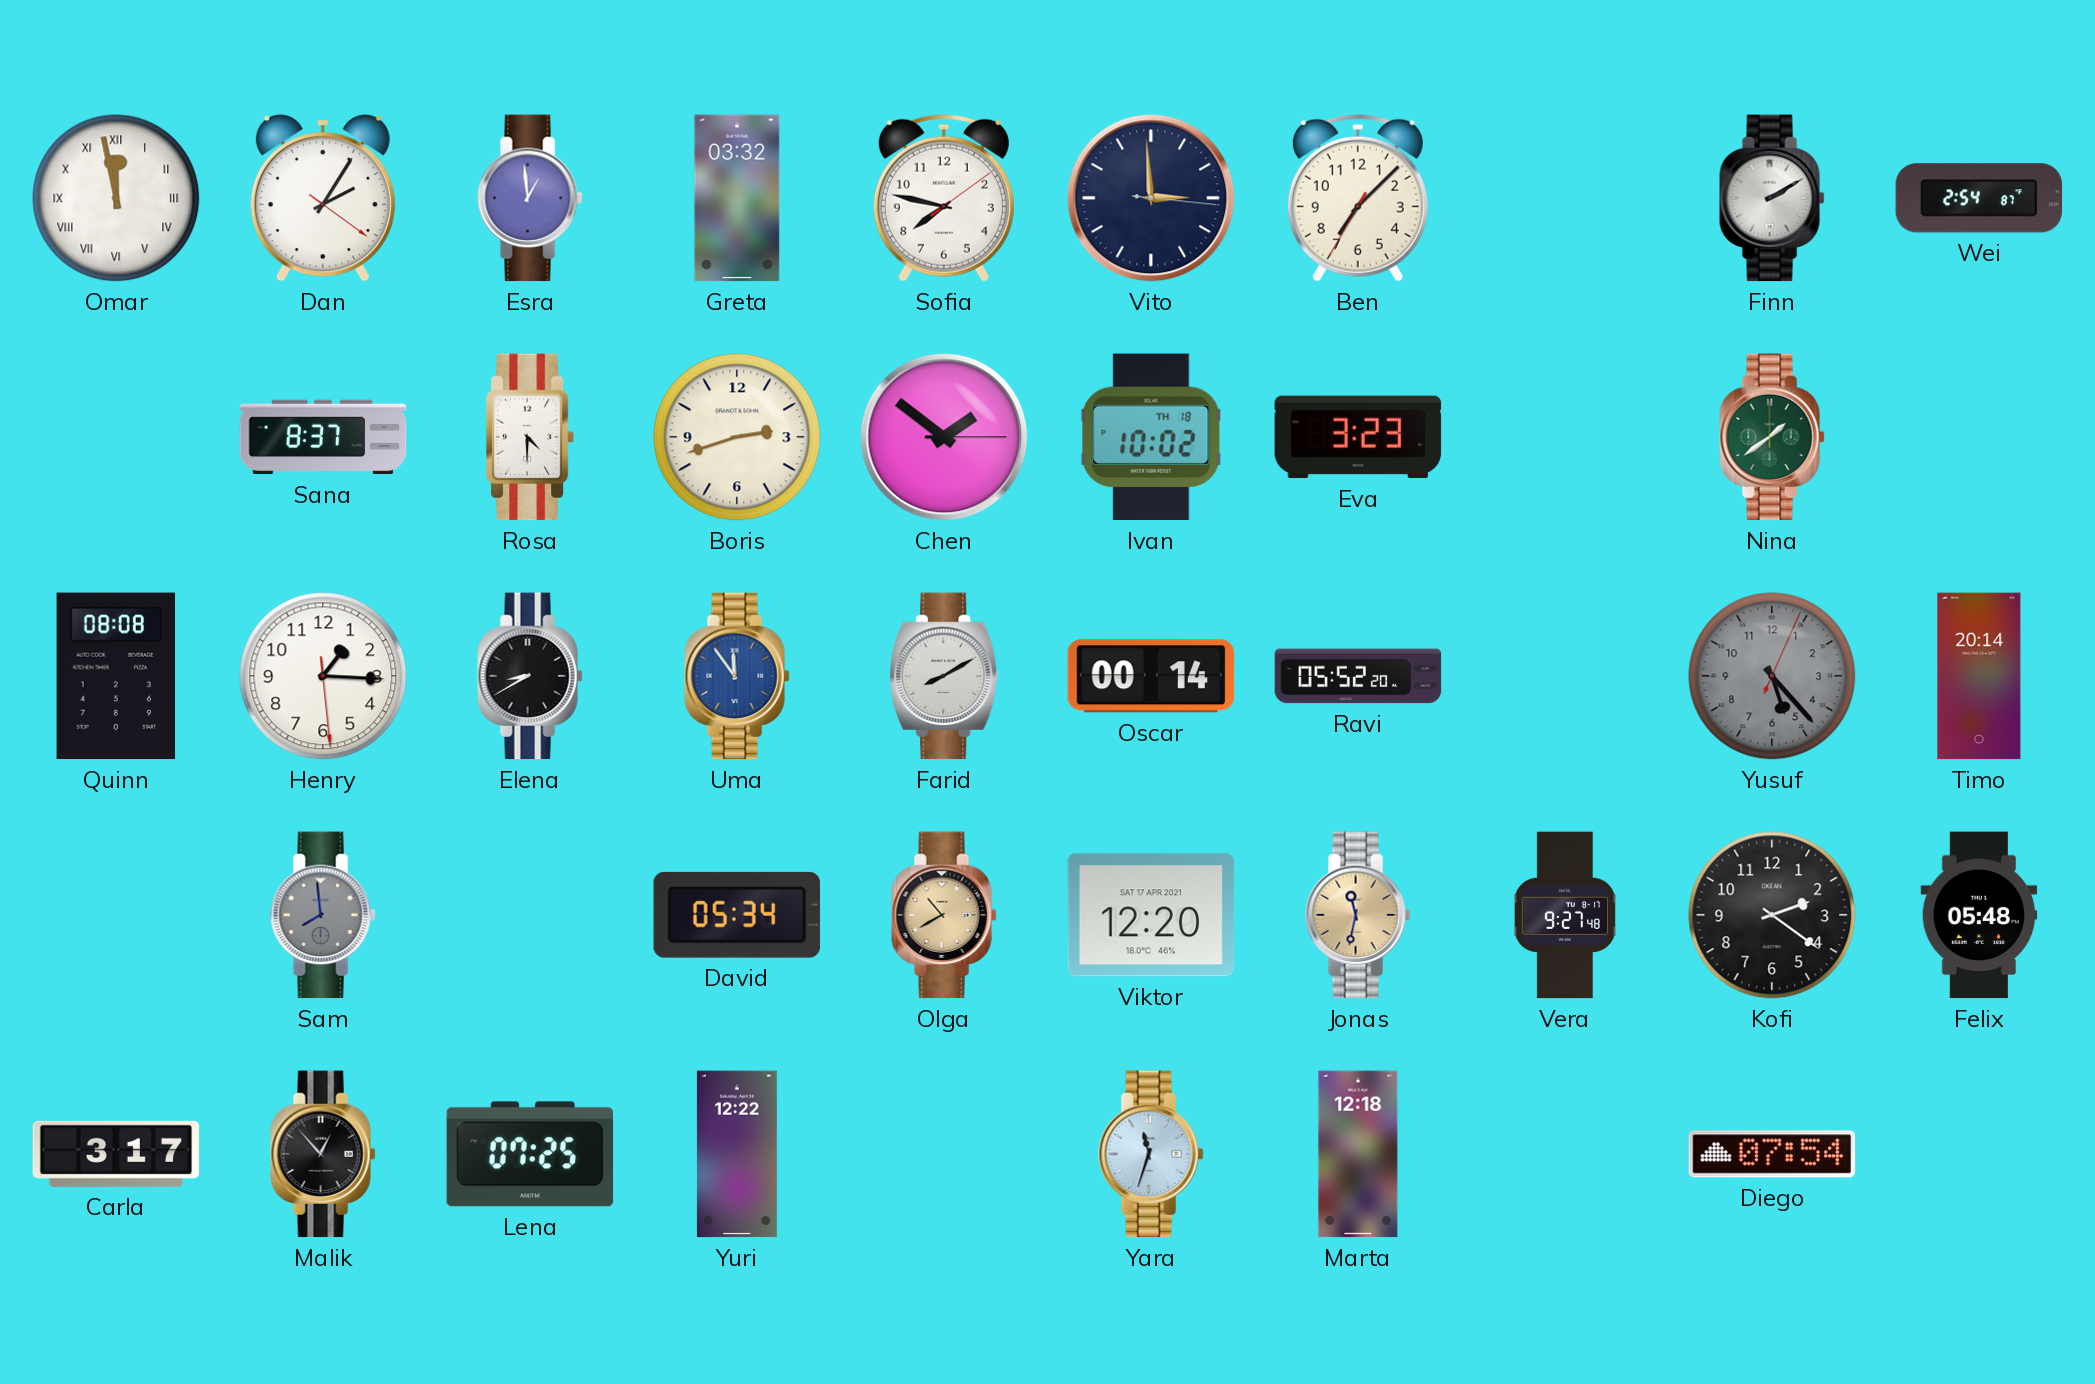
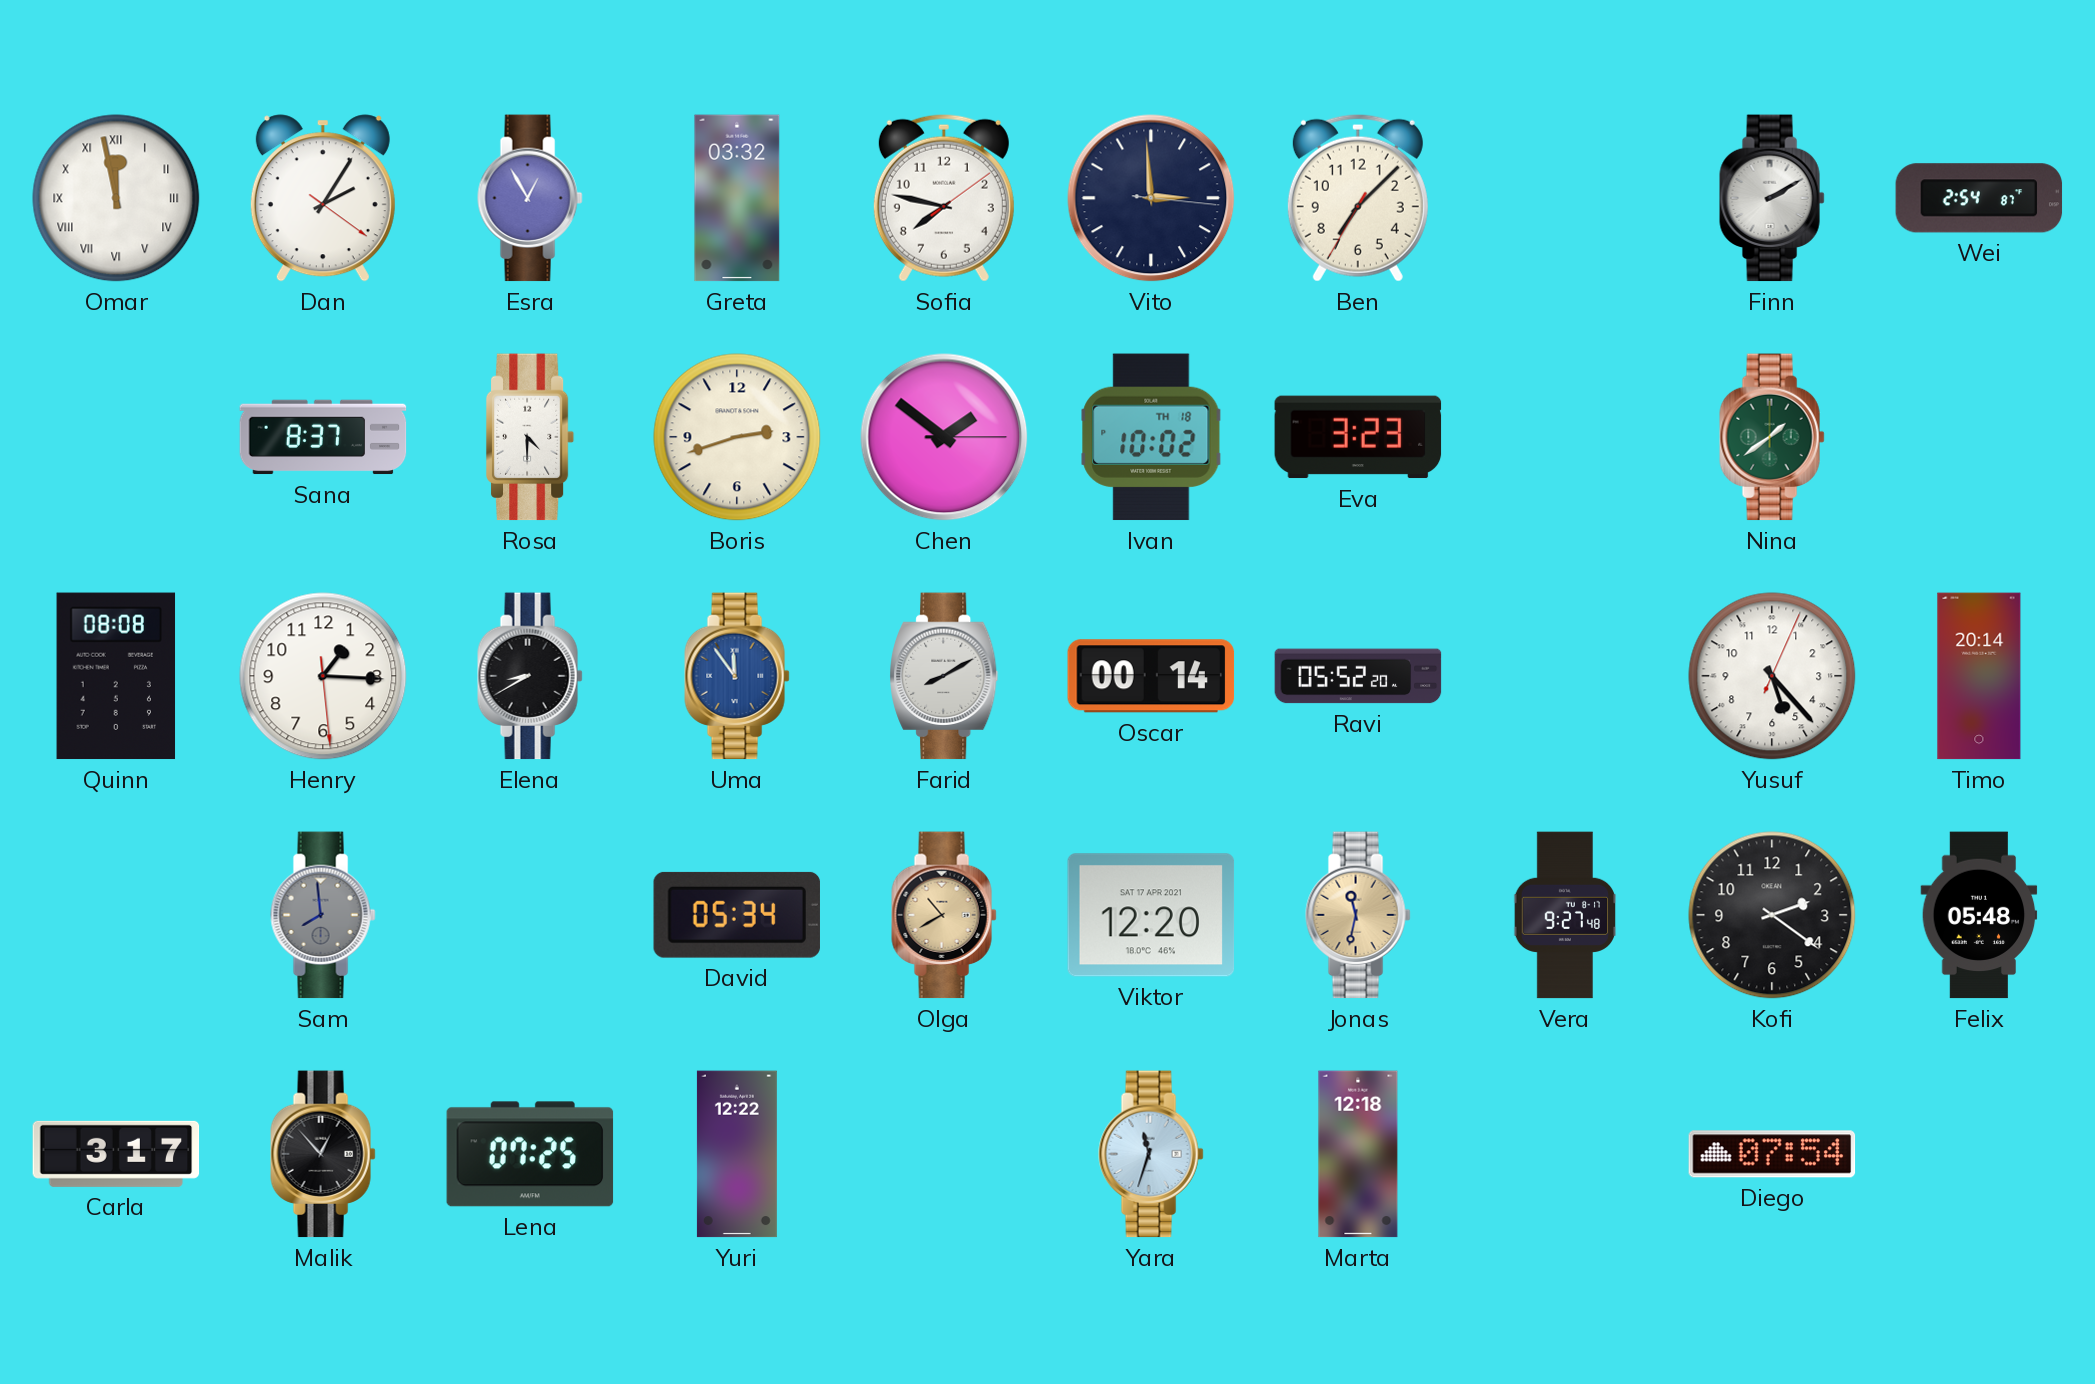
Esra: 12:59 -> 12:55 (530, 198)
Yusuf dial: grey -> white (1772, 676)
